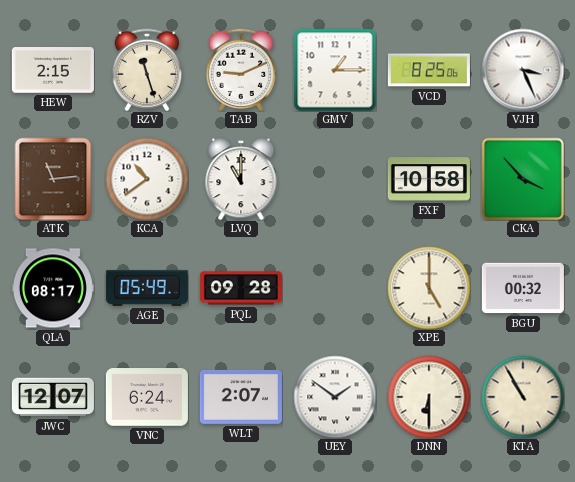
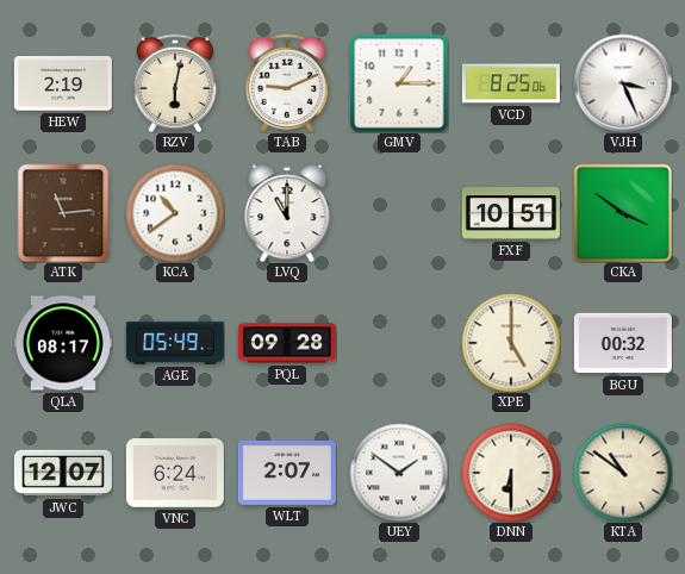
HEW: 2:15 -> 2:19 (63, 85)
RZV: 11:27 -> 6:02 (175, 83)
FXF: 10:58 -> 10:51 (511, 213)
CKA: 3:53 -> 3:51 (622, 212)
KTA: 10:55 -> 10:51 (623, 473)
